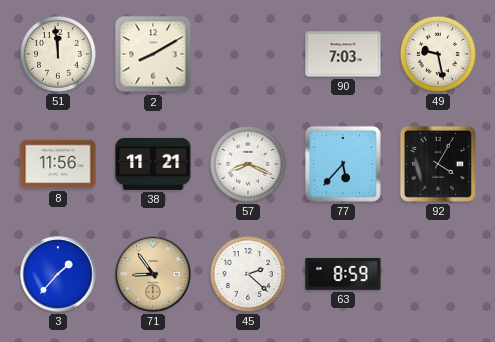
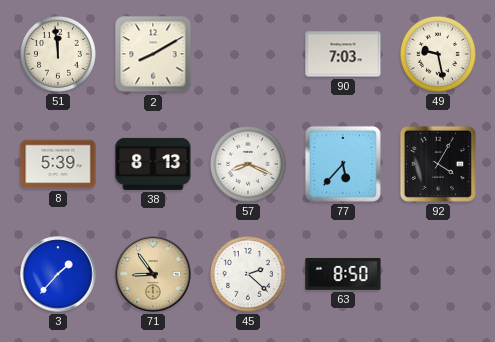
8: 11:56 -> 5:39 (58, 164)
38: 11:21 -> 8:13 (153, 164)
63: 8:59 -> 8:50 (343, 274)
